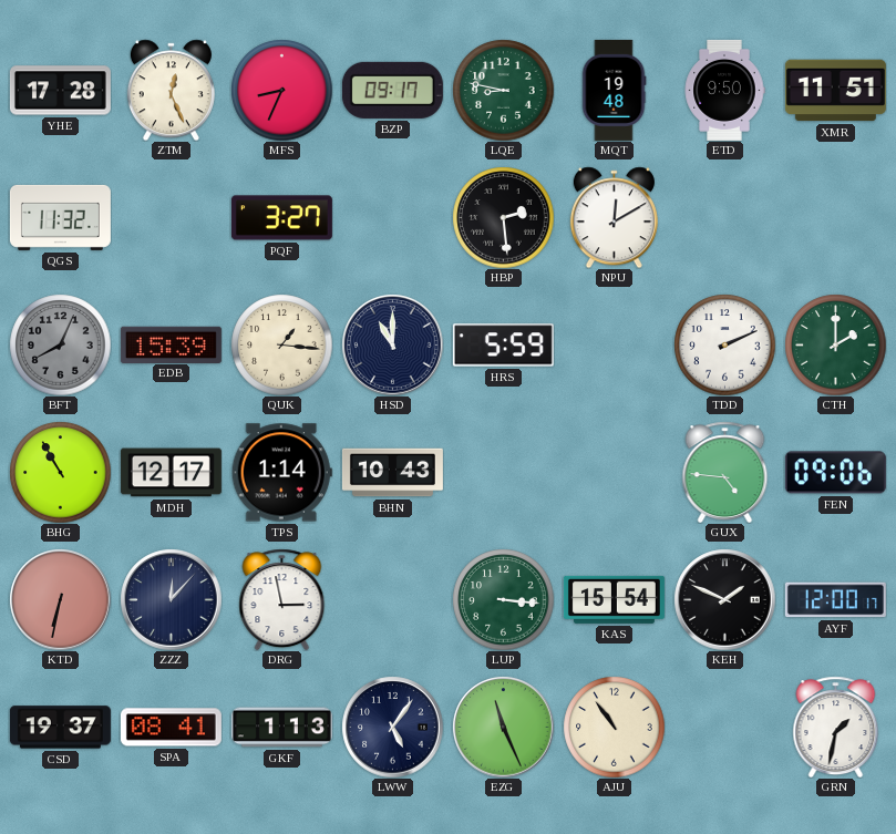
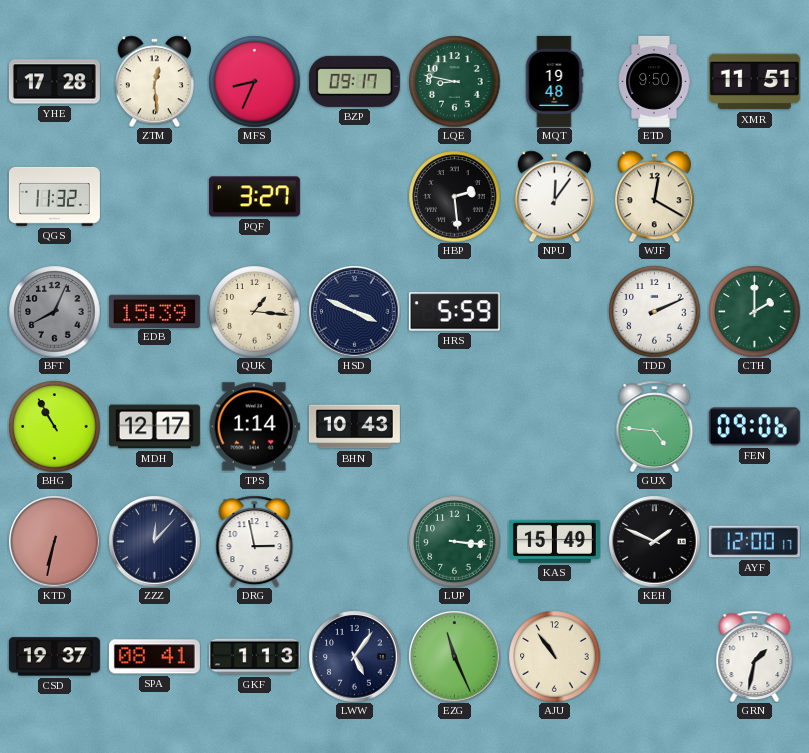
ZTM: 12:26 -> 12:29 (154, 81)
NPU: 12:10 -> 12:06 (554, 196)
WJF: none -> 12:20 (654, 196)
HSD: 11:00 -> 3:49 (354, 311)
KAS: 15:54 -> 15:49 (554, 541)
